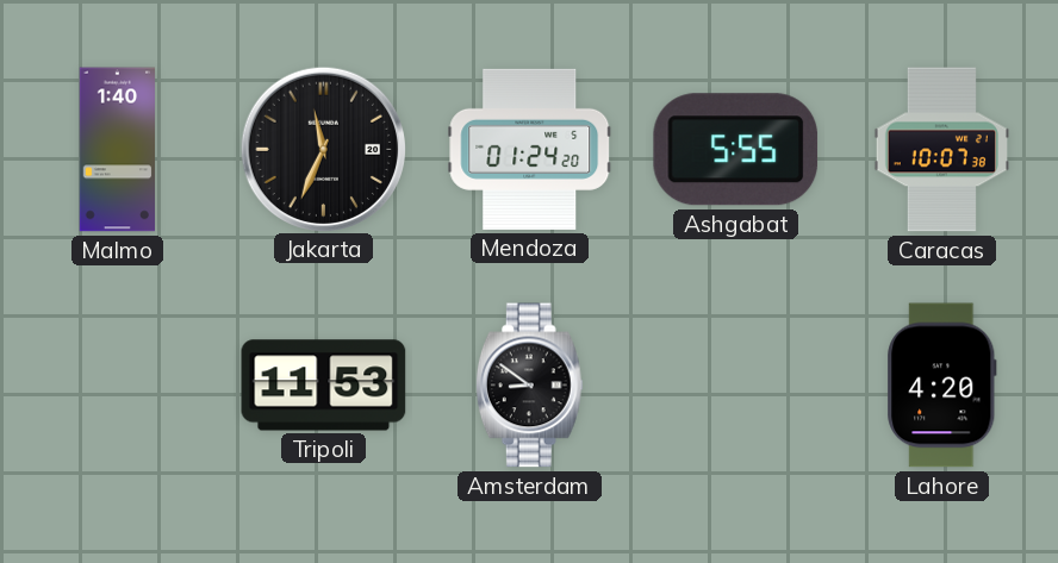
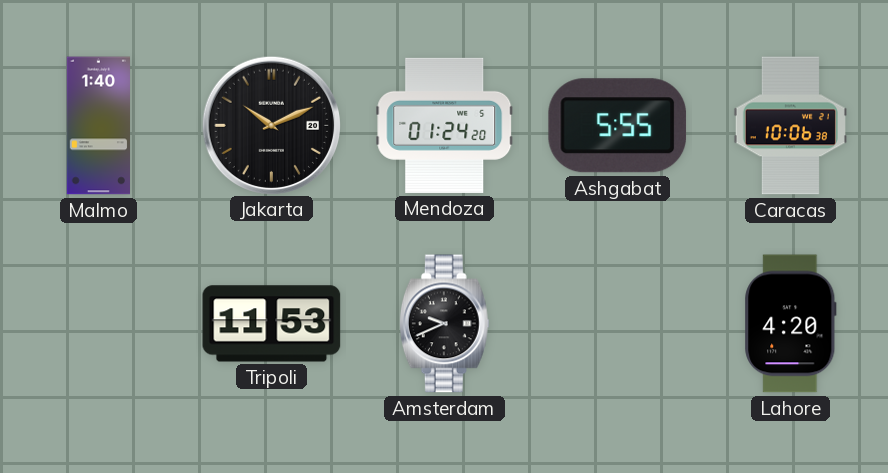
Jakarta: 11:34 -> 10:11 (271, 125)
Caracas: 10:07 -> 10:06 (790, 126)
Amsterdam: 8:51 -> 9:41 (444, 324)
